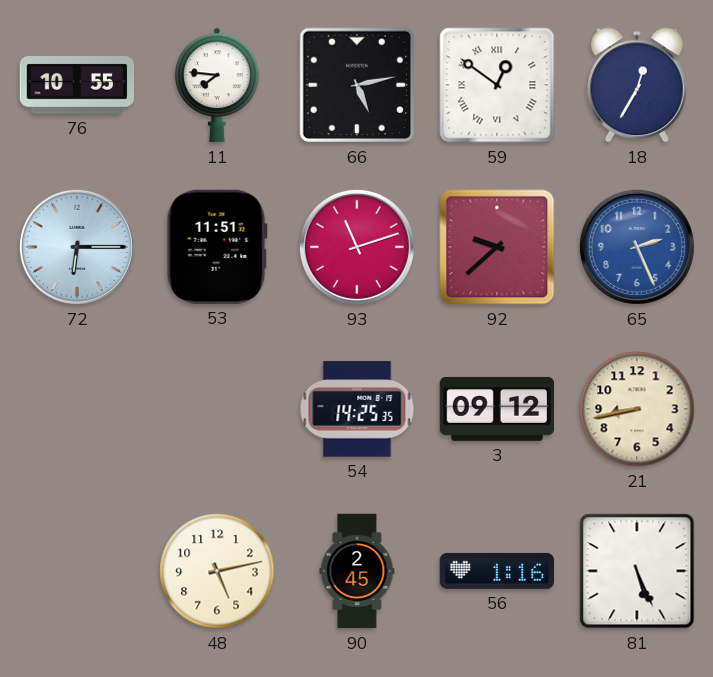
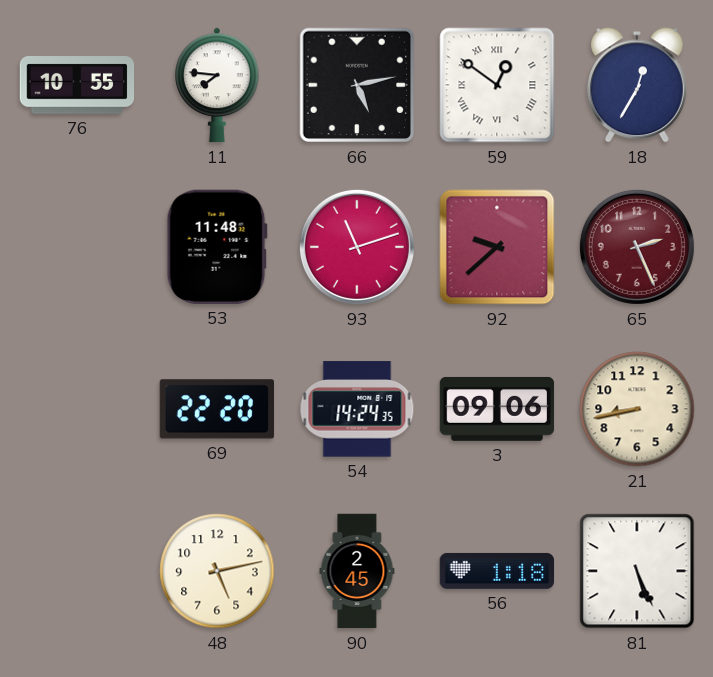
72: 6:15 -> none (77, 247)
53: 11:51 -> 11:48 (217, 247)
65 dial: blue -> burgundy (637, 247)
69: none -> 22:20 (216, 409)
54: 14:25 -> 14:24 (357, 409)
3: 09:12 -> 09:06 (497, 409)
56: 1:16 -> 1:18 (497, 571)
